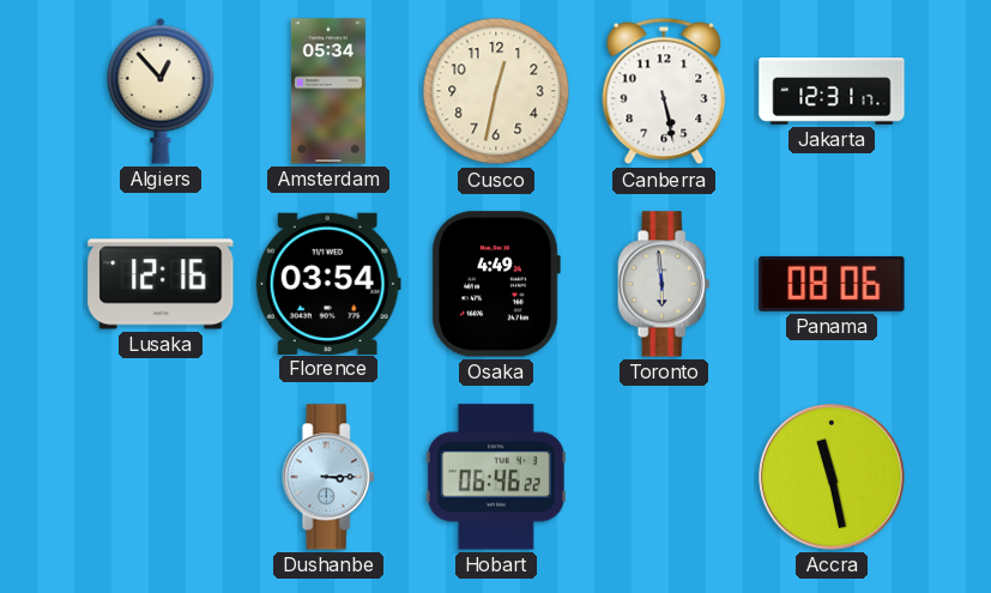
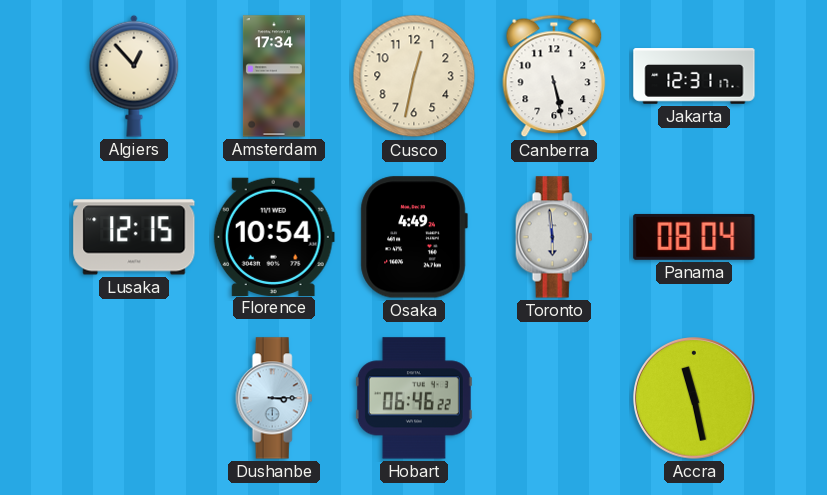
Amsterdam: 05:34 -> 17:34 (274, 76)
Lusaka: 12:16 -> 12:15 (134, 237)
Florence: 03:54 -> 10:54 (274, 236)
Panama: 08:06 -> 08:04 (694, 237)
